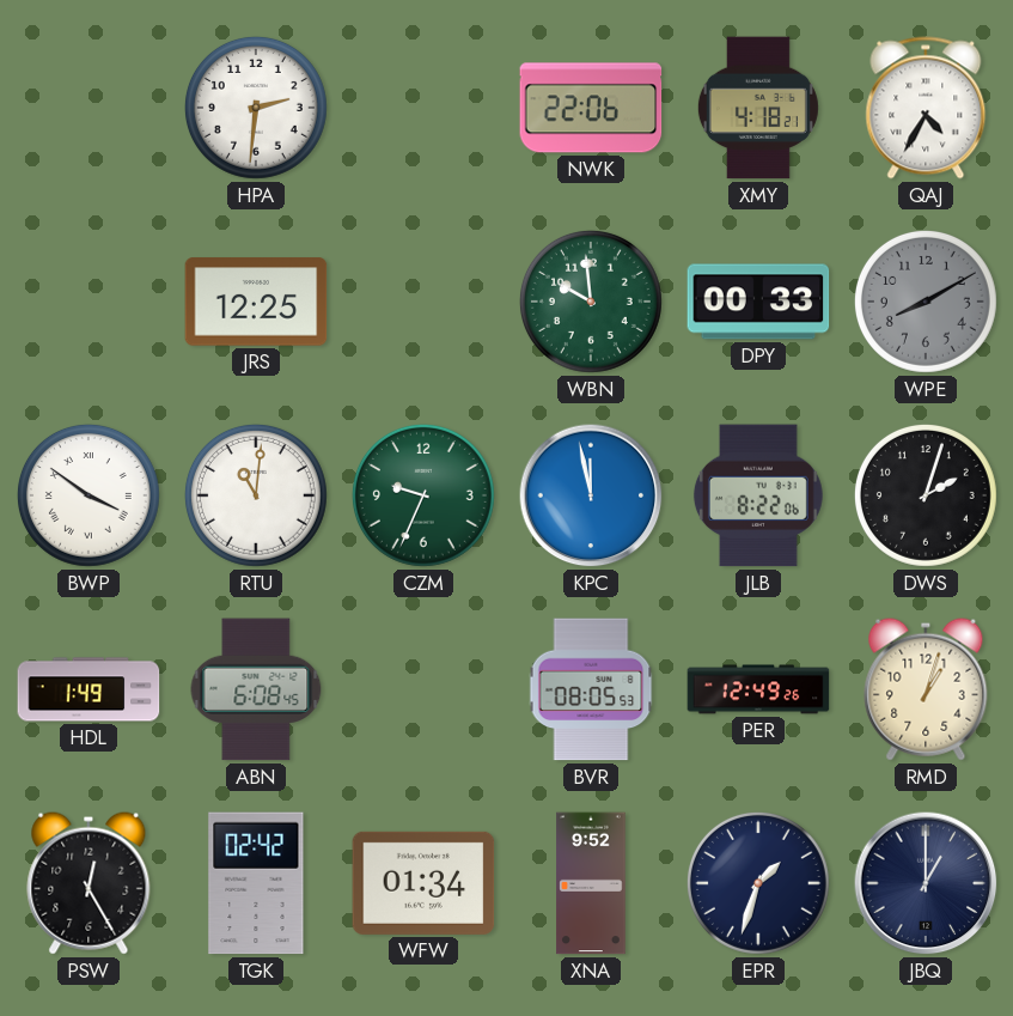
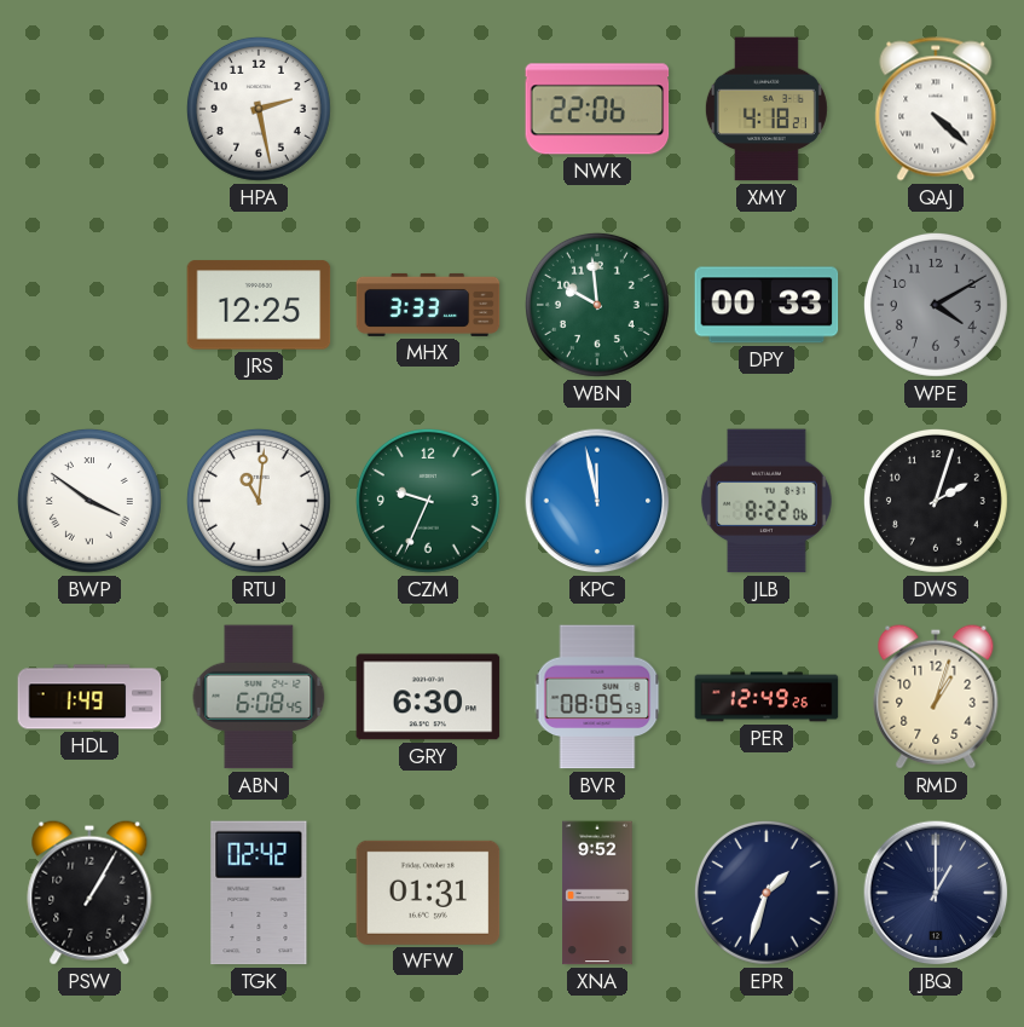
HPA: 2:31 -> 2:28 (259, 109)
QAJ: 4:35 -> 4:22 (936, 109)
MHX: none -> 3:33 (428, 305)
WPE: 8:10 -> 4:10 (936, 305)
GRY: none -> 6:30 (428, 697)
PSW: 12:25 -> 1:05 (89, 893)
WFW: 01:34 -> 01:31 (428, 893)
